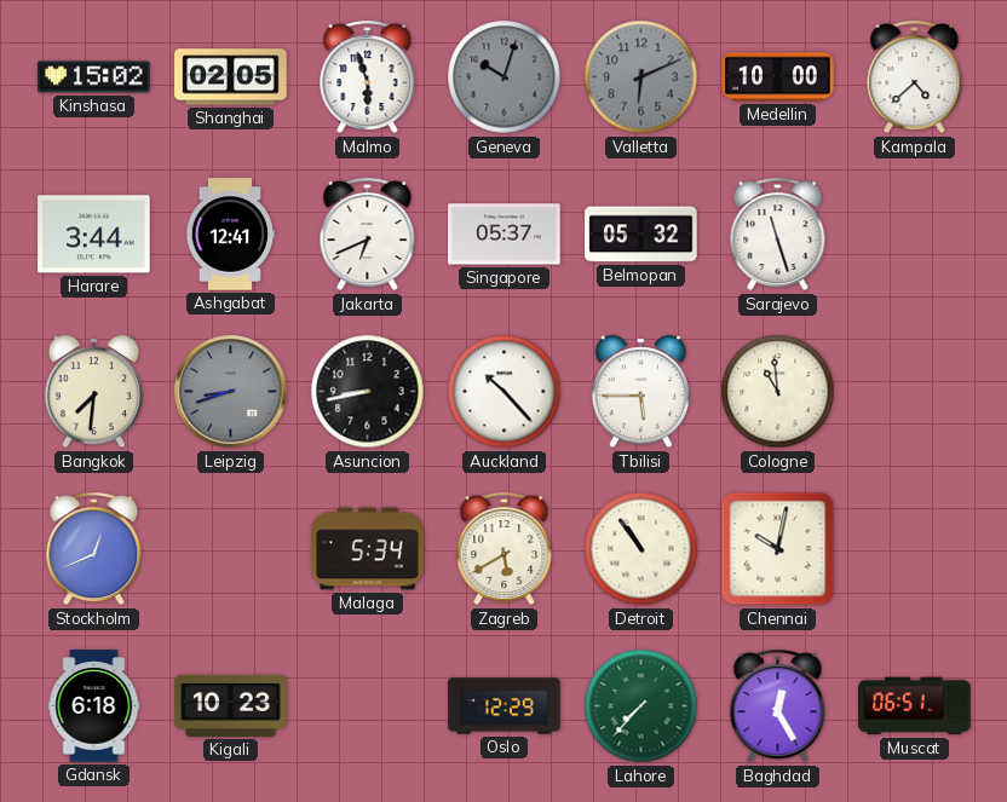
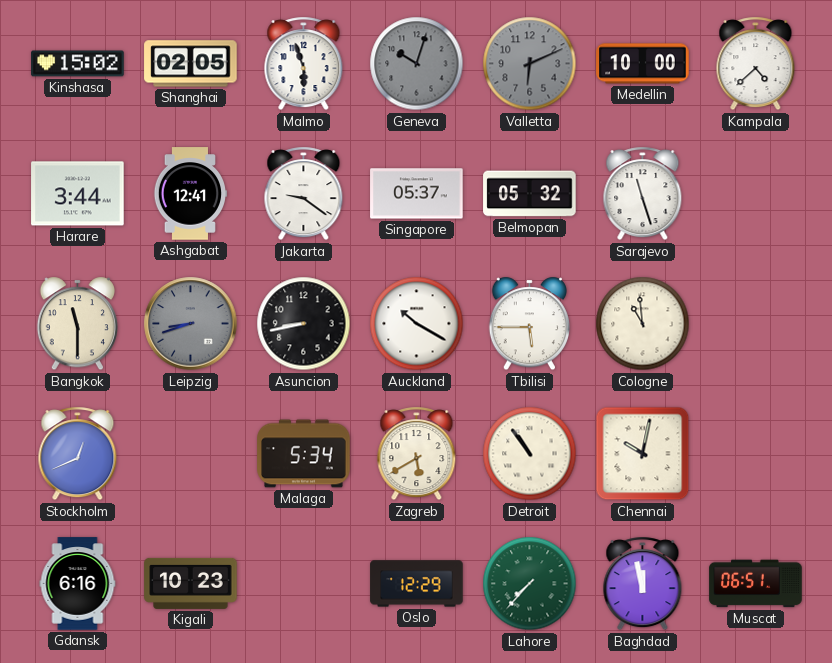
Jakarta: 6:41 -> 9:21 (304, 194)
Bangkok: 7:31 -> 11:30 (77, 324)
Auckland: 10:23 -> 10:20 (417, 324)
Gdansk: 6:18 -> 6:16 (78, 584)
Baghdad: 12:25 -> 11:58 (643, 584)
